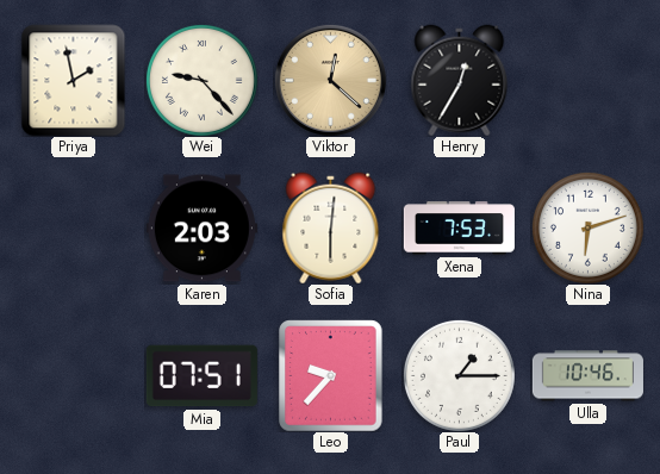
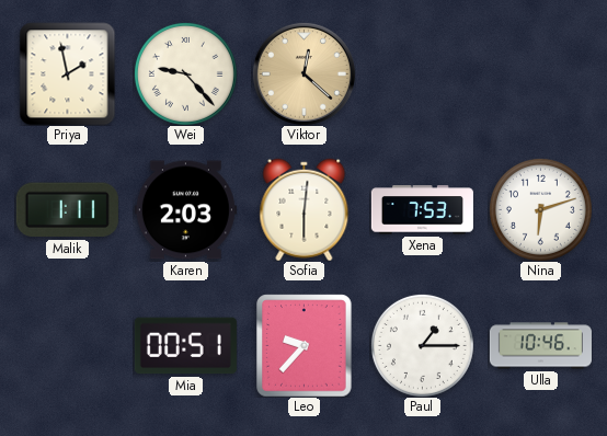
Henry: 12:35 -> none (460, 80)
Malik: none -> 1:11 (67, 210)
Mia: 07:51 -> 00:51 (185, 346)
